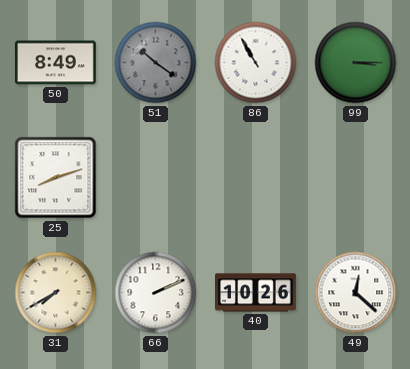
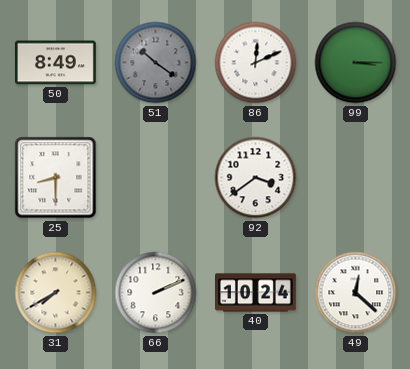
86: 10:55 -> 12:11 (256, 63)
25: 8:12 -> 8:30 (56, 178)
92: none -> 3:39 (256, 178)
40: 10:26 -> 10:24 (256, 293)
